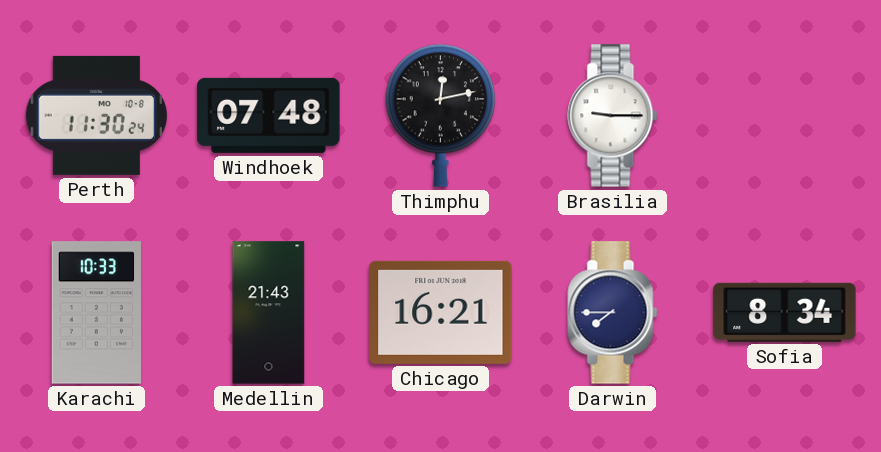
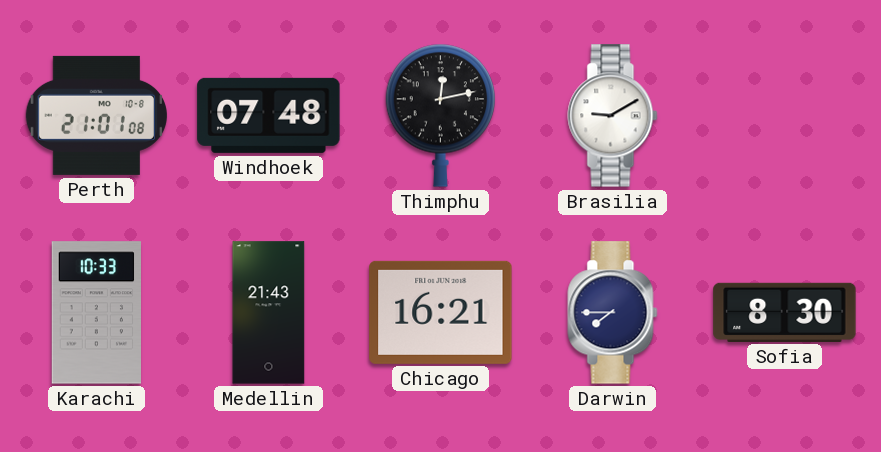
Perth: 11:30 -> 21:01 (96, 115)
Brasilia: 9:15 -> 9:10 (613, 116)
Sofia: 8:34 -> 8:30 (785, 312)
